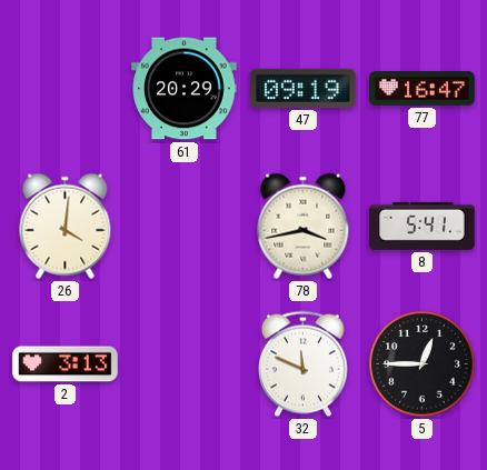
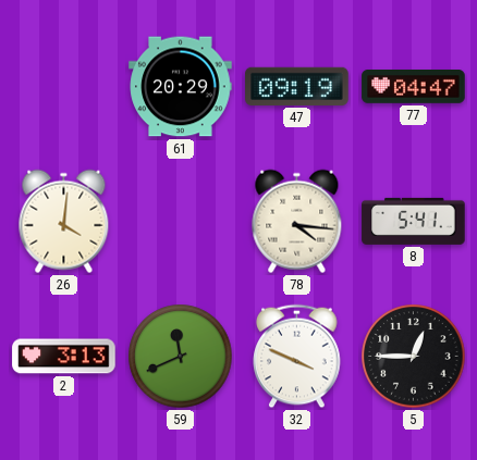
77: 16:47 -> 04:47 (414, 87)
78: 3:43 -> 4:16 (297, 222)
59: none -> 11:41 (181, 357)
32: 11:49 -> 3:49 (297, 357)
